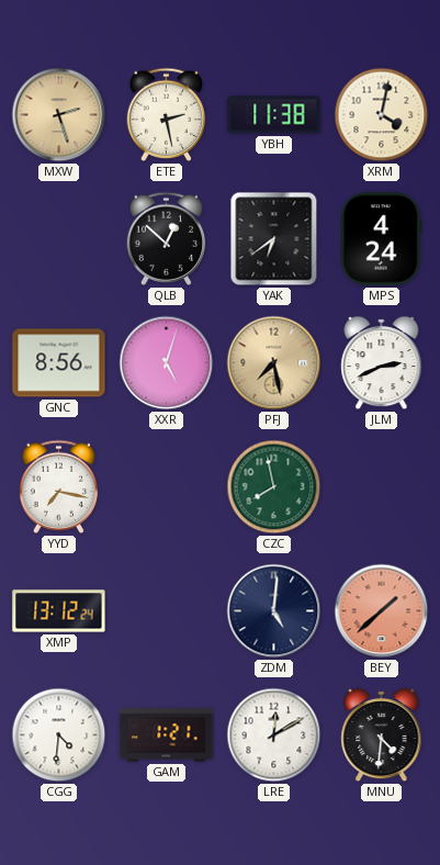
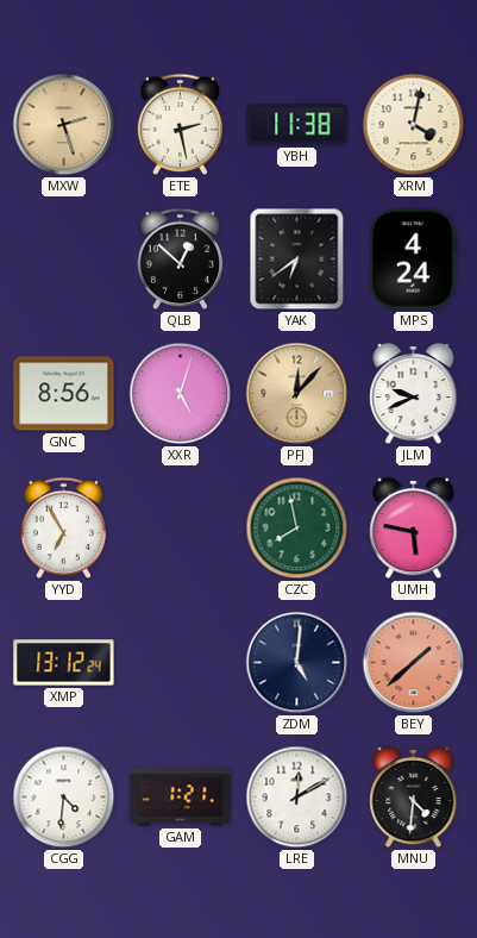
PFJ: 7:28 -> 12:07 (297, 394)
JLM: 2:41 -> 9:41 (414, 394)
YYD: 7:17 -> 6:55 (64, 527)
UMH: none -> 5:47 (414, 529)
